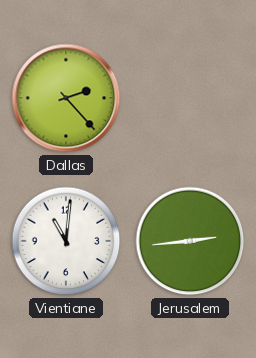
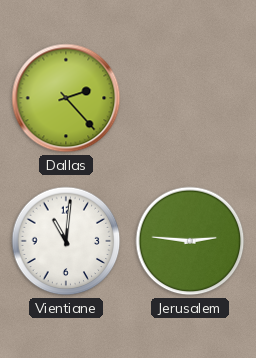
Jerusalem: 2:44 -> 2:46 (190, 241)
